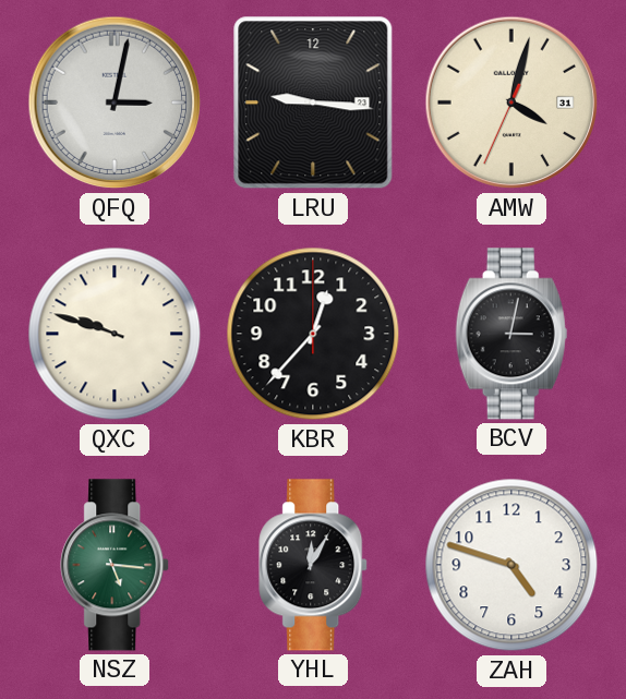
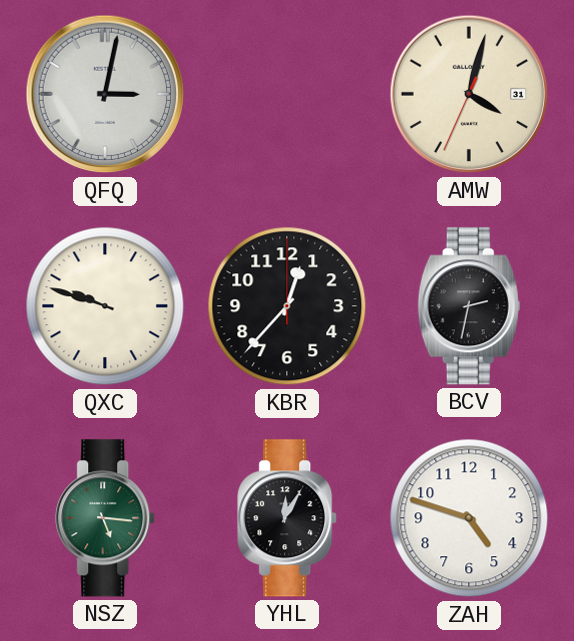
LRU: 9:16 -> none (313, 103)
BCV: 3:02 -> 2:32 (469, 306)
